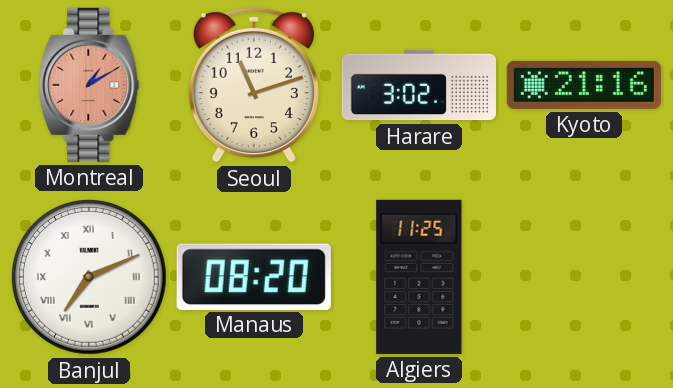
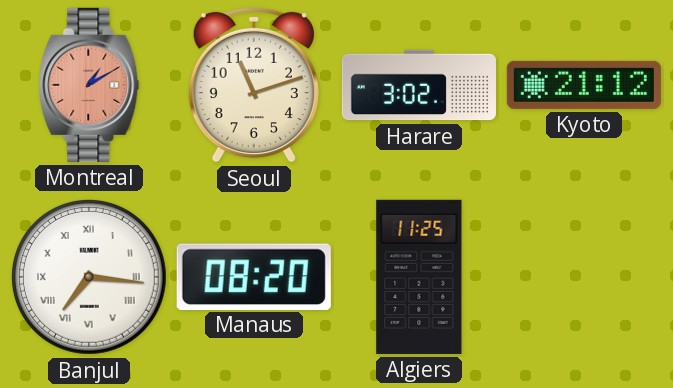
Kyoto: 21:16 -> 21:12 (584, 85)
Banjul: 7:11 -> 7:16 (89, 277)
